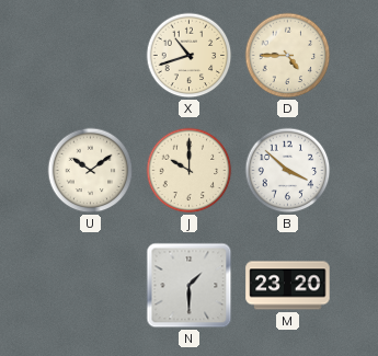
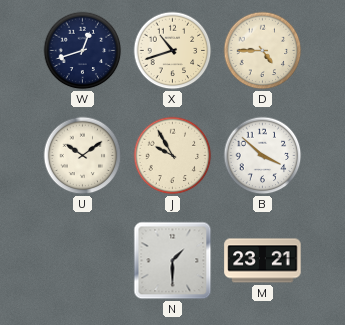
W: none -> 12:42 (83, 51)
J: 10:00 -> 9:55 (173, 156)
M: 23:20 -> 23:21 (263, 261)
